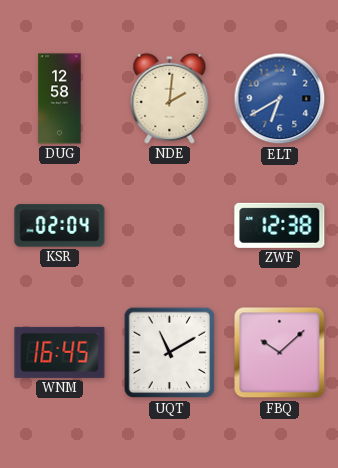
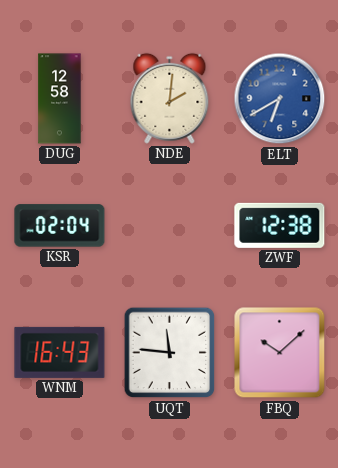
WNM: 16:45 -> 16:43 (60, 352)
UQT: 11:10 -> 11:46 (170, 353)
